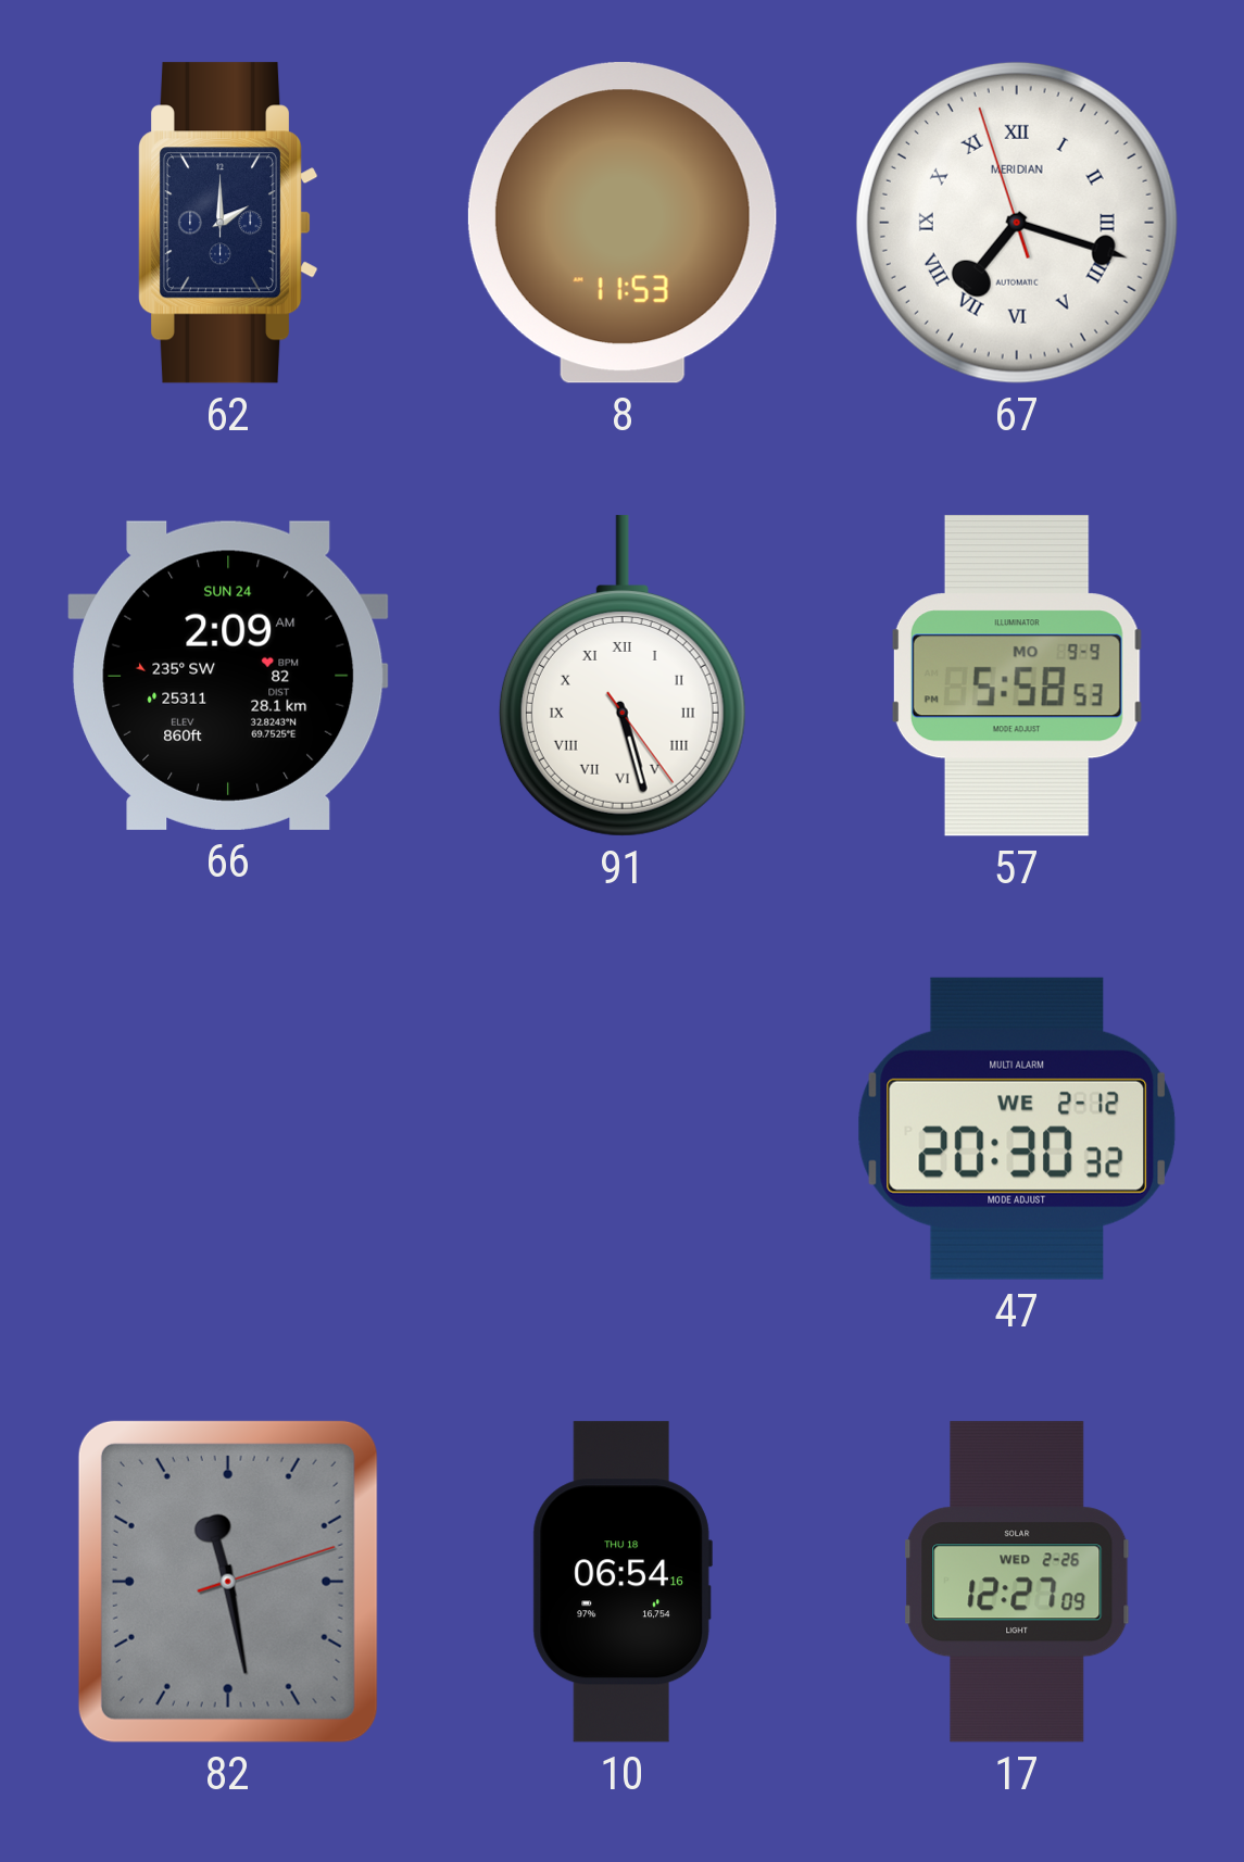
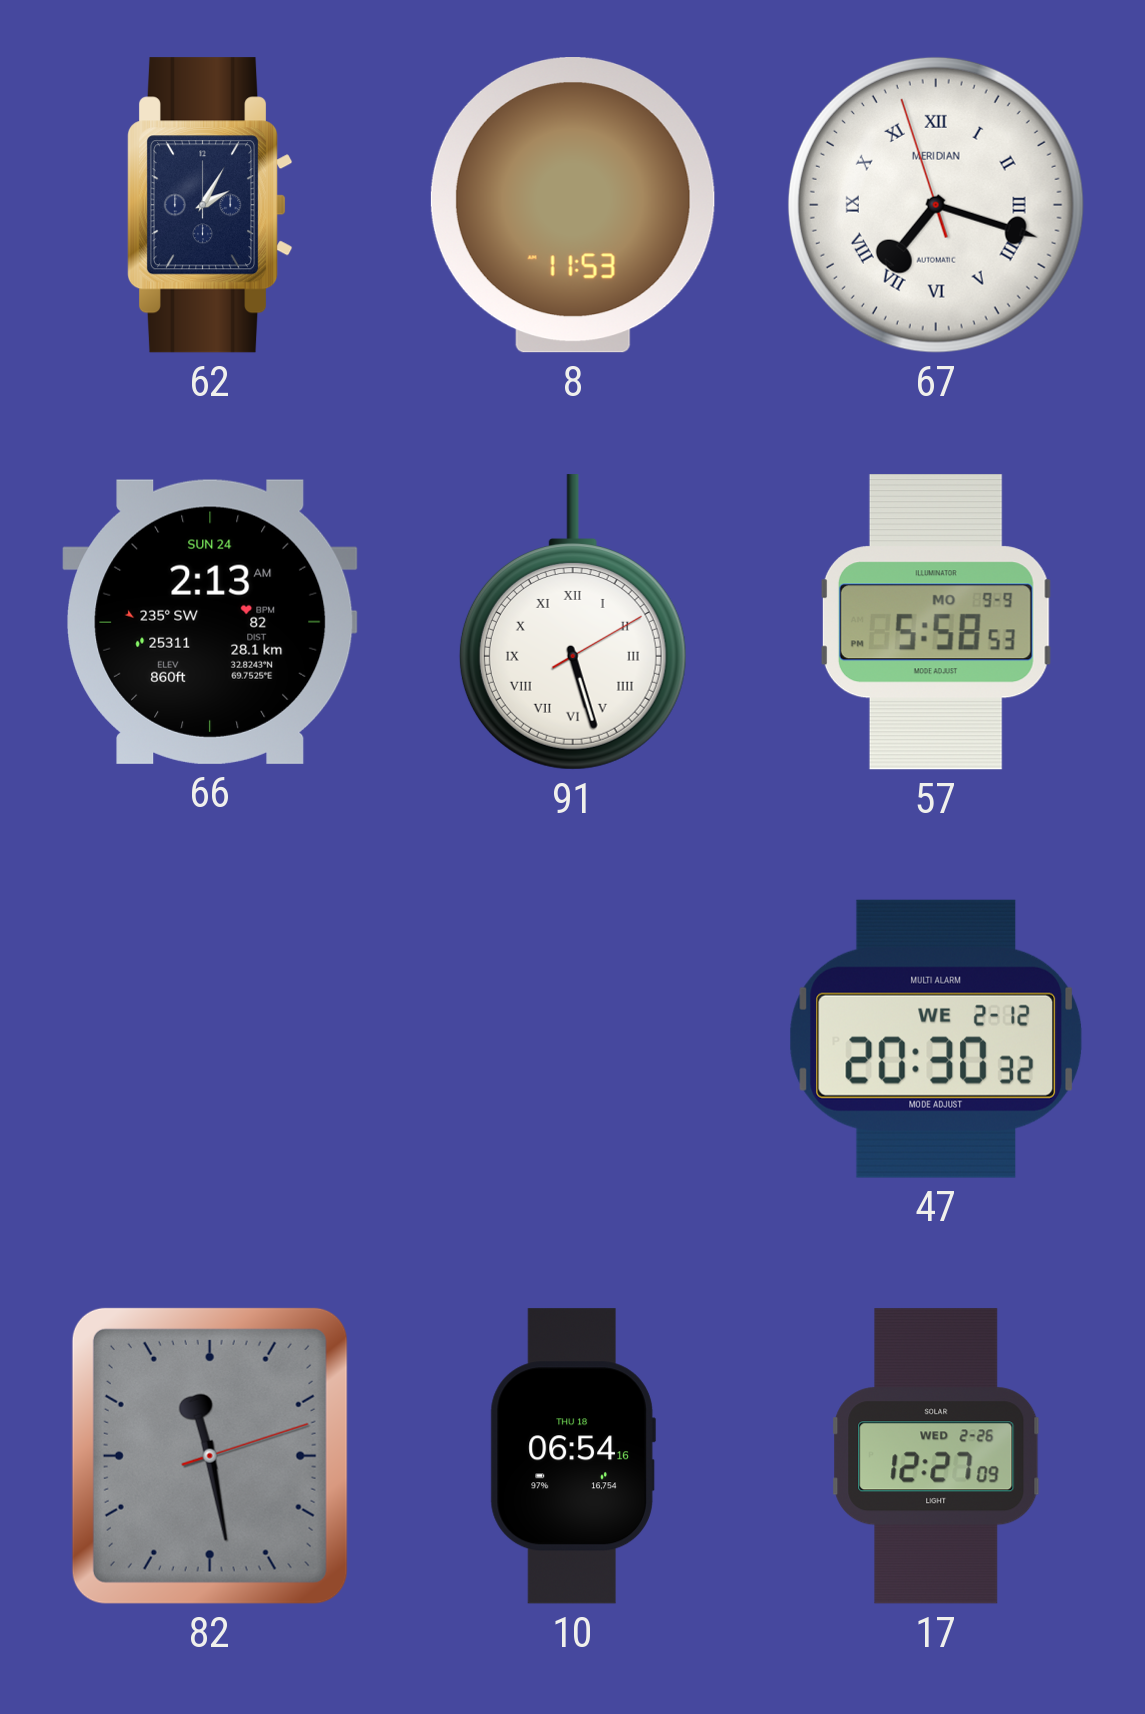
62: 2:00 -> 2:05 (210, 205)
66: 2:09 -> 2:13 (210, 622)
91: 5:27:24 -> 5:27:10 (573, 622)
